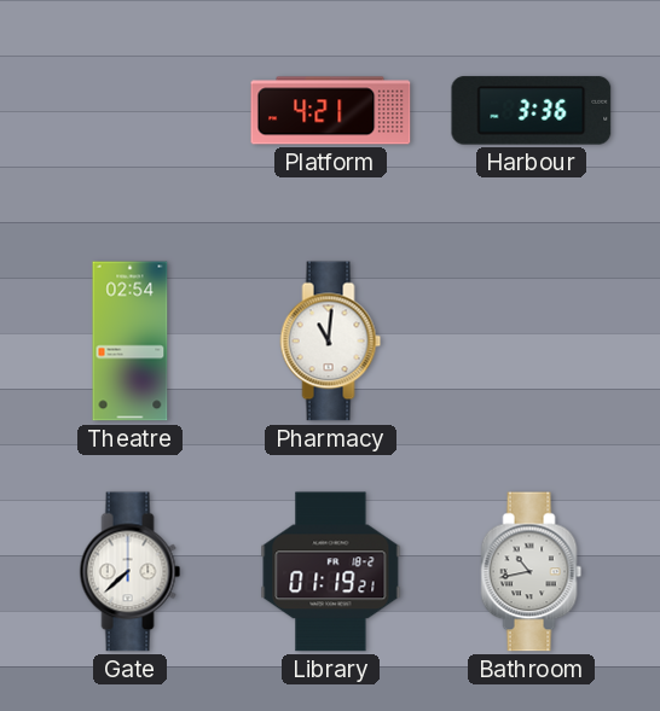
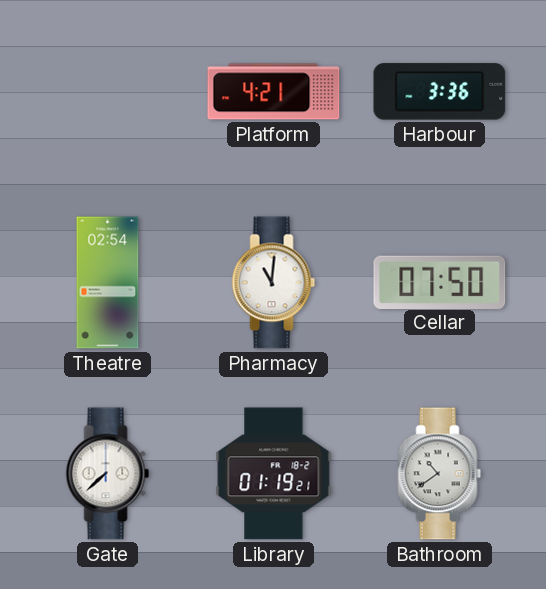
Cellar: none -> 07:50 (440, 282)
Bathroom: 10:43 -> 10:39 (440, 474)
